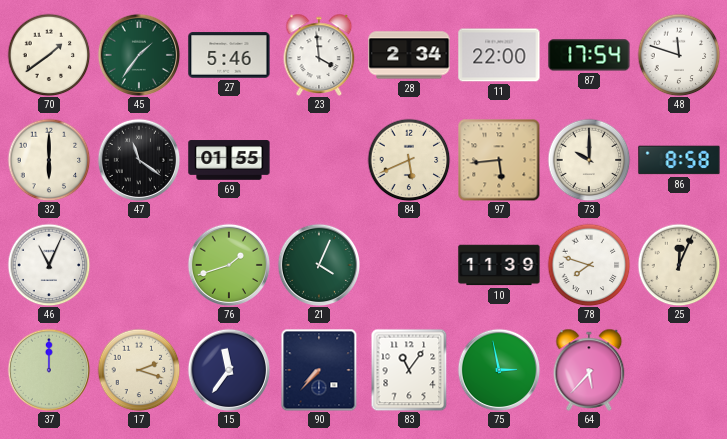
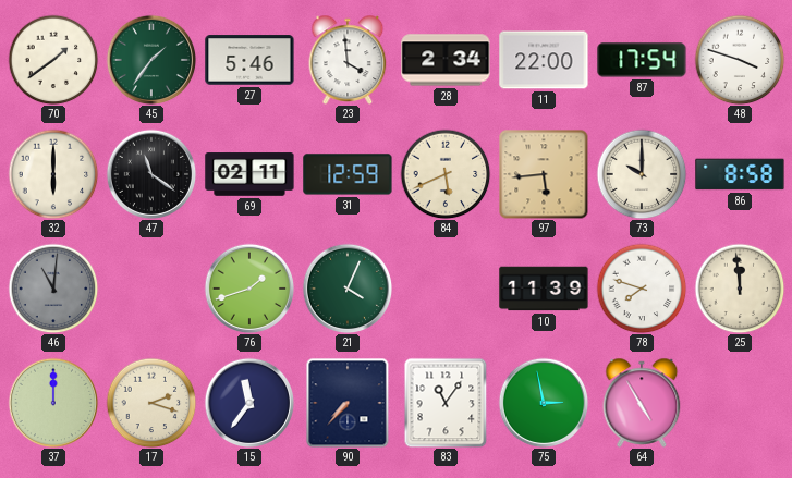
48: 11:48 -> 3:48 (740, 60)
69: 01:55 -> 02:11 (249, 174)
31: none -> 12:59 (348, 174)
46: 11:04 -> 11:01 (53, 289)
46 dial: white -> grey (53, 289)
25: 12:04 -> 11:59 (740, 289)
64: 5:37 -> 4:55 (642, 403)
